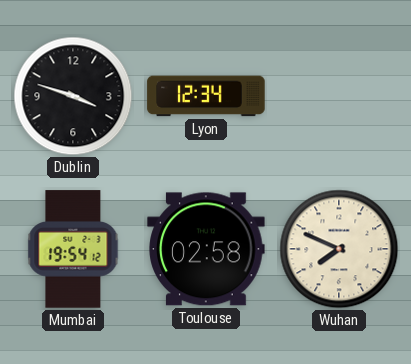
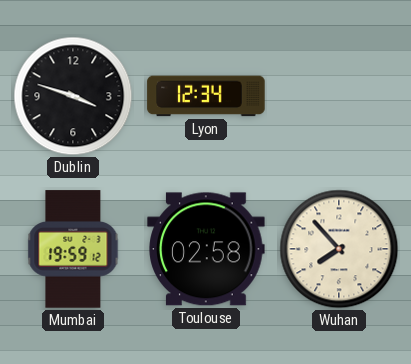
Mumbai: 19:54 -> 19:59 (73, 249)
Wuhan: 7:49 -> 7:53 (339, 249)
